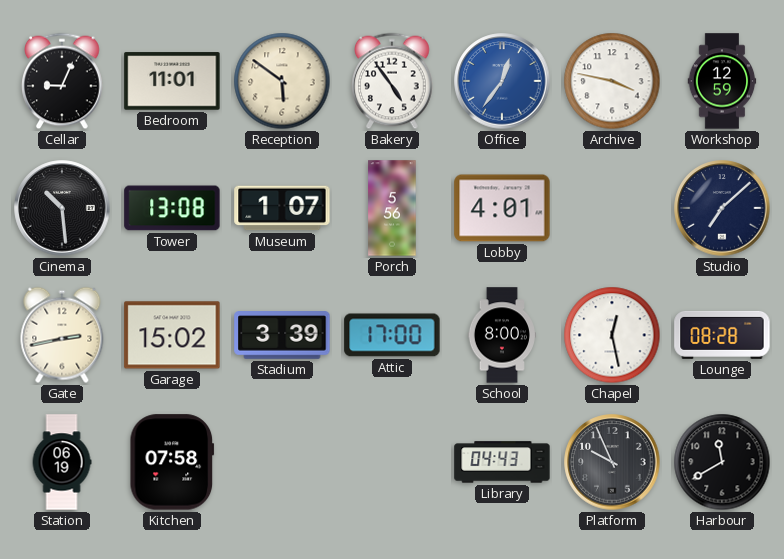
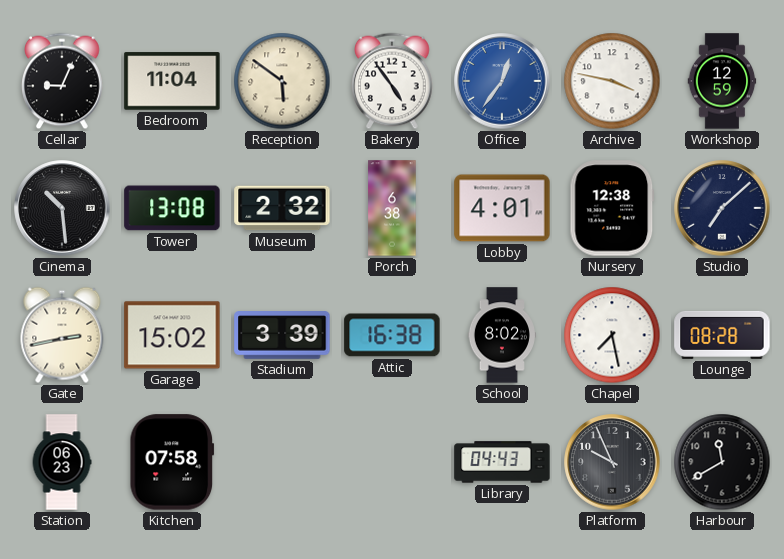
Bedroom: 11:01 -> 11:04 (172, 81)
Museum: 1:07 -> 2:32 (282, 208)
Porch: 5:56 -> 6:38 (392, 208)
Nursery: none -> 12:38 (612, 208)
Attic: 17:00 -> 16:38 (392, 335)
School: 8:00 -> 8:02 (501, 335)
Chapel: 12:28 -> 7:28 (612, 335)
Station: 06:19 -> 06:23 (62, 462)
